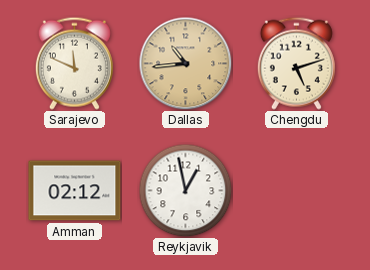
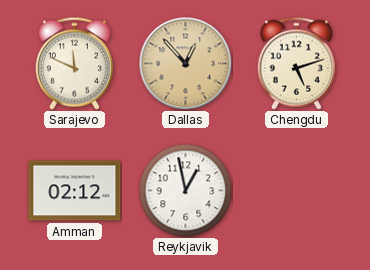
Dallas: 10:44 -> 12:53 (185, 63)
